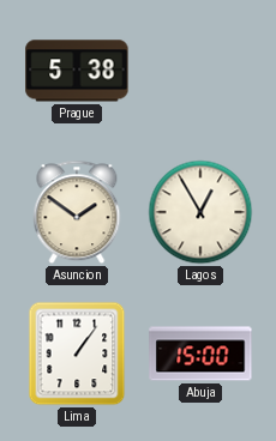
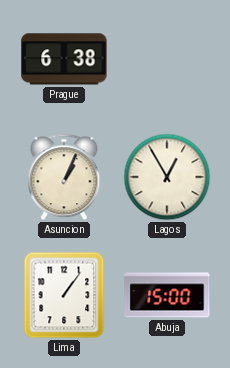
Prague: 5:38 -> 6:38 (64, 59)
Asuncion: 1:51 -> 1:04 (64, 177)
